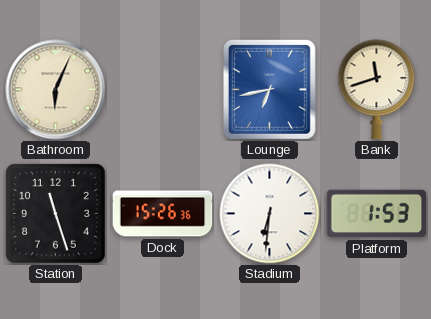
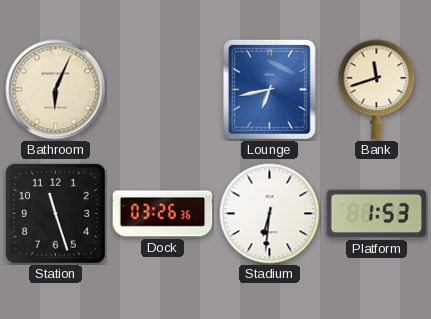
Dock: 15:26 -> 03:26 (163, 214)
